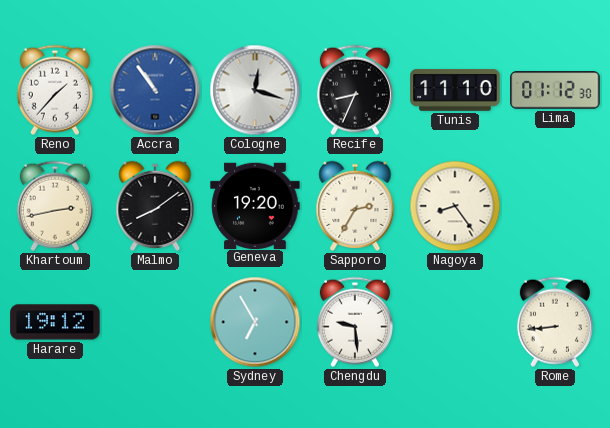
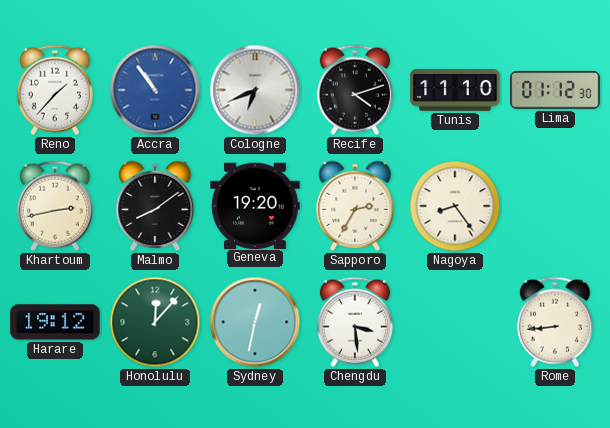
Cologne: 12:18 -> 6:41 (255, 90)
Recife: 8:34 -> 4:12 (355, 90)
Honolulu: none -> 12:07 (155, 322)
Sydney: 6:55 -> 12:32 (255, 322)
Chengdu: 9:29 -> 3:29 (355, 322)
